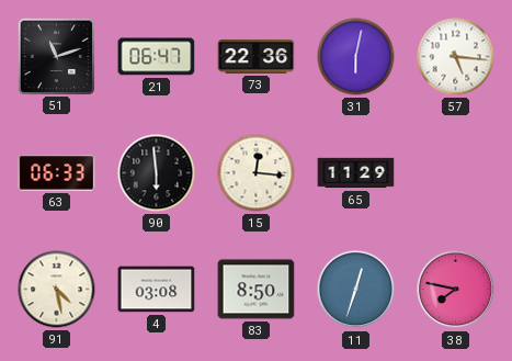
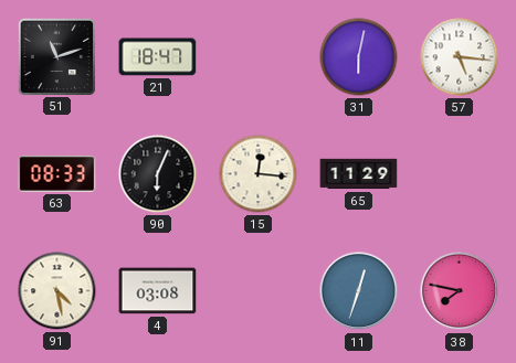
21: 06:47 -> 18:47 (158, 57)
73: 22:36 -> none (257, 56)
63: 06:33 -> 08:33 (57, 174)
90: 5:59 -> 6:04 (158, 174)
83: 8:50 -> none (257, 290)
